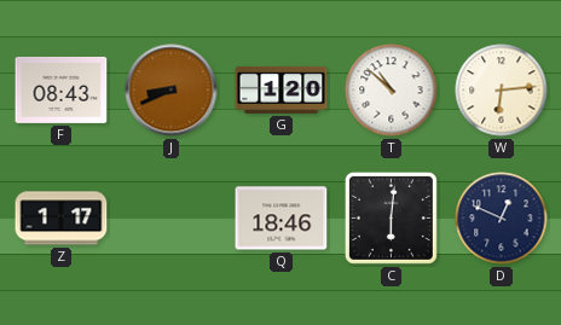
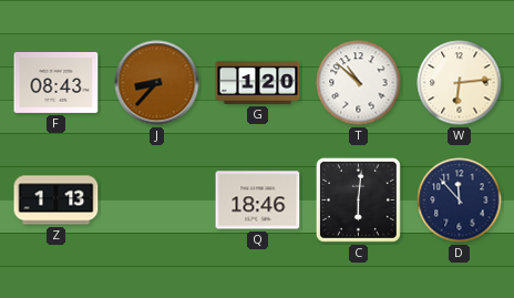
J: 8:41 -> 8:37 (157, 83)
Z: 1:17 -> 1:13 (56, 201)
D: 12:49 -> 11:53 (460, 201)
